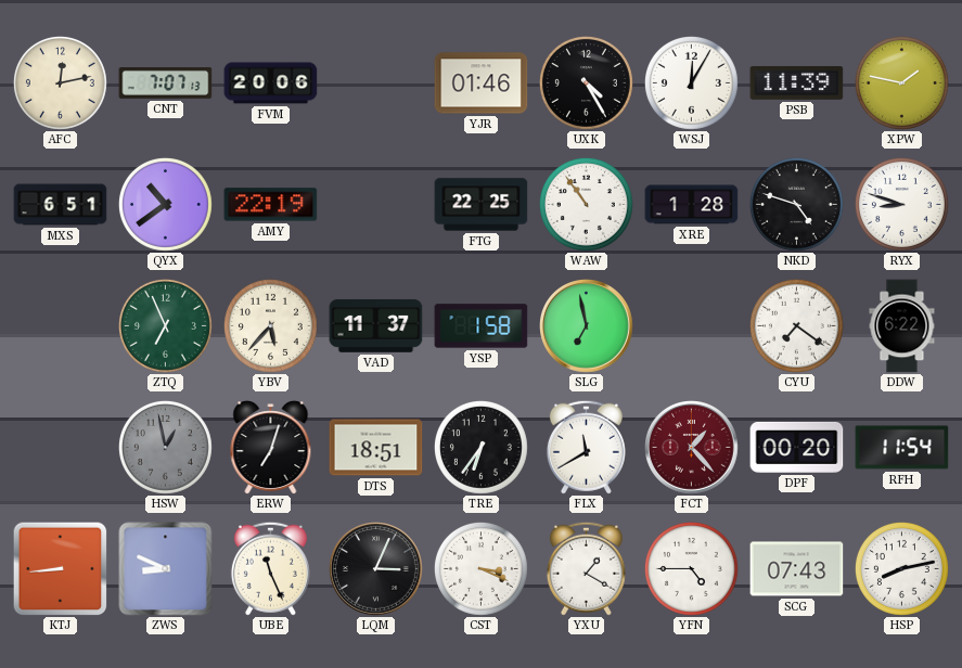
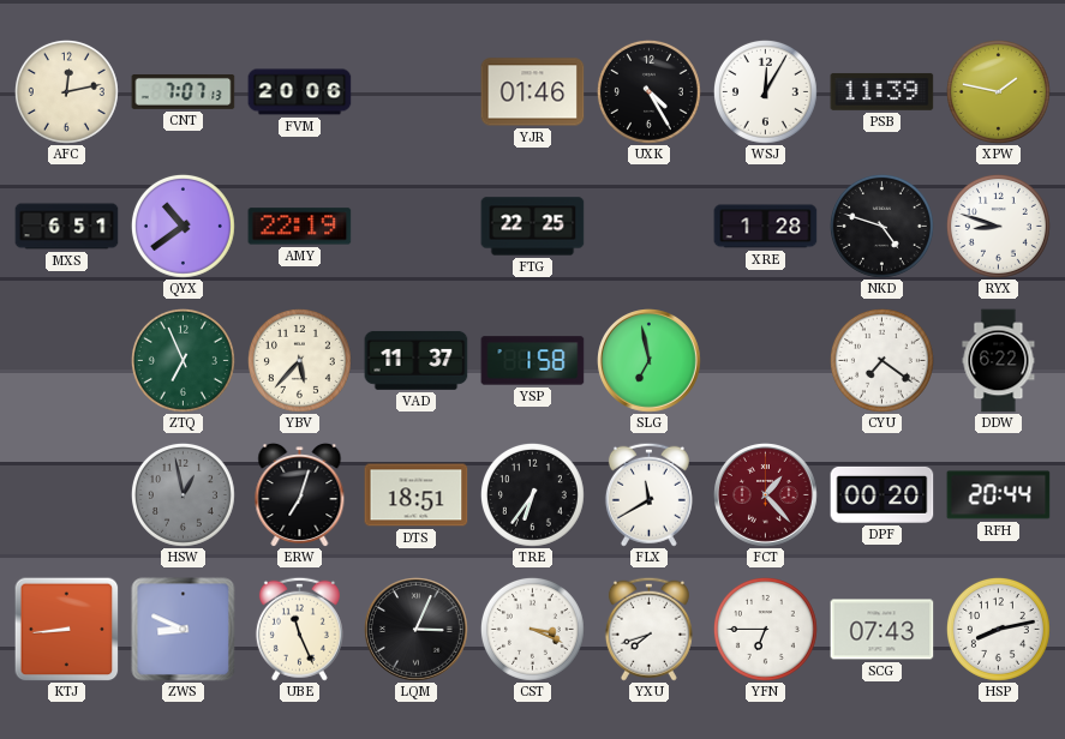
WAW: 10:54 -> none (586, 204)
RFH: 11:54 -> 20:44 (999, 495)
YXU: 1:20 -> 7:42 (648, 629)
YFN: 4:45 -> 6:45 (765, 629)
